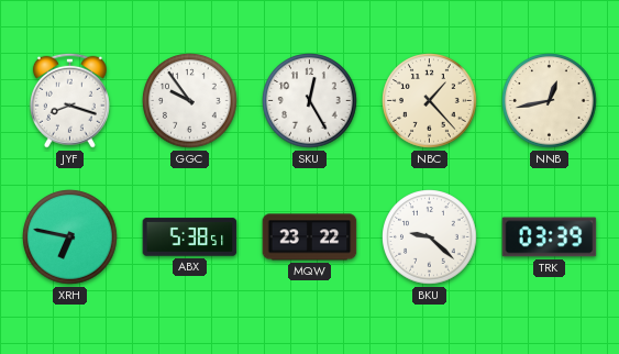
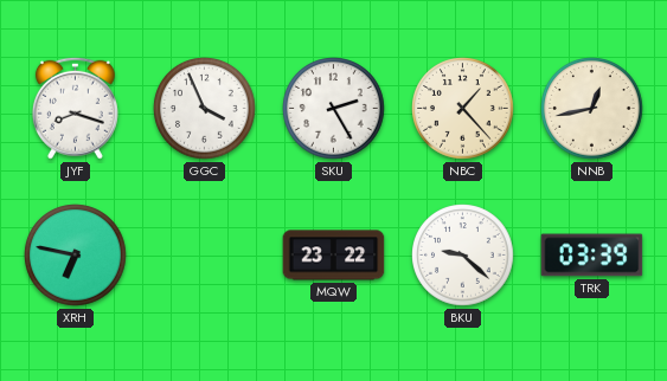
GGC: 9:54 -> 3:56 (205, 109)
SKU: 12:25 -> 2:25 (334, 109)
ABX: 5:38 -> none (190, 237)
